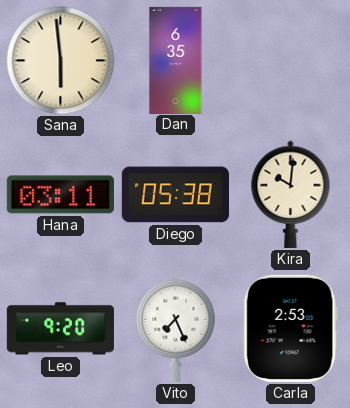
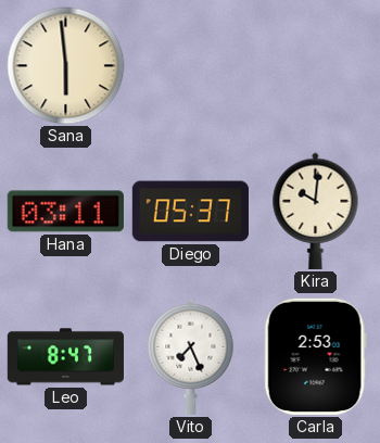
Dan: 6:35 -> none (176, 60)
Diego: 05:38 -> 05:37 (190, 212)
Leo: 9:20 -> 8:47 (65, 357)
